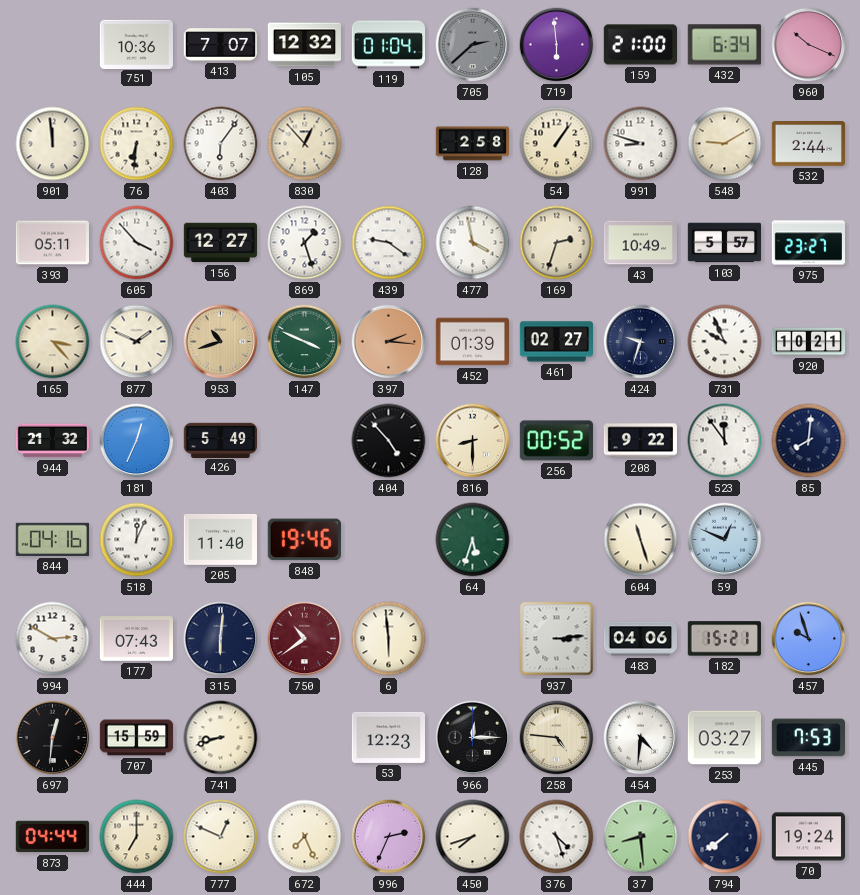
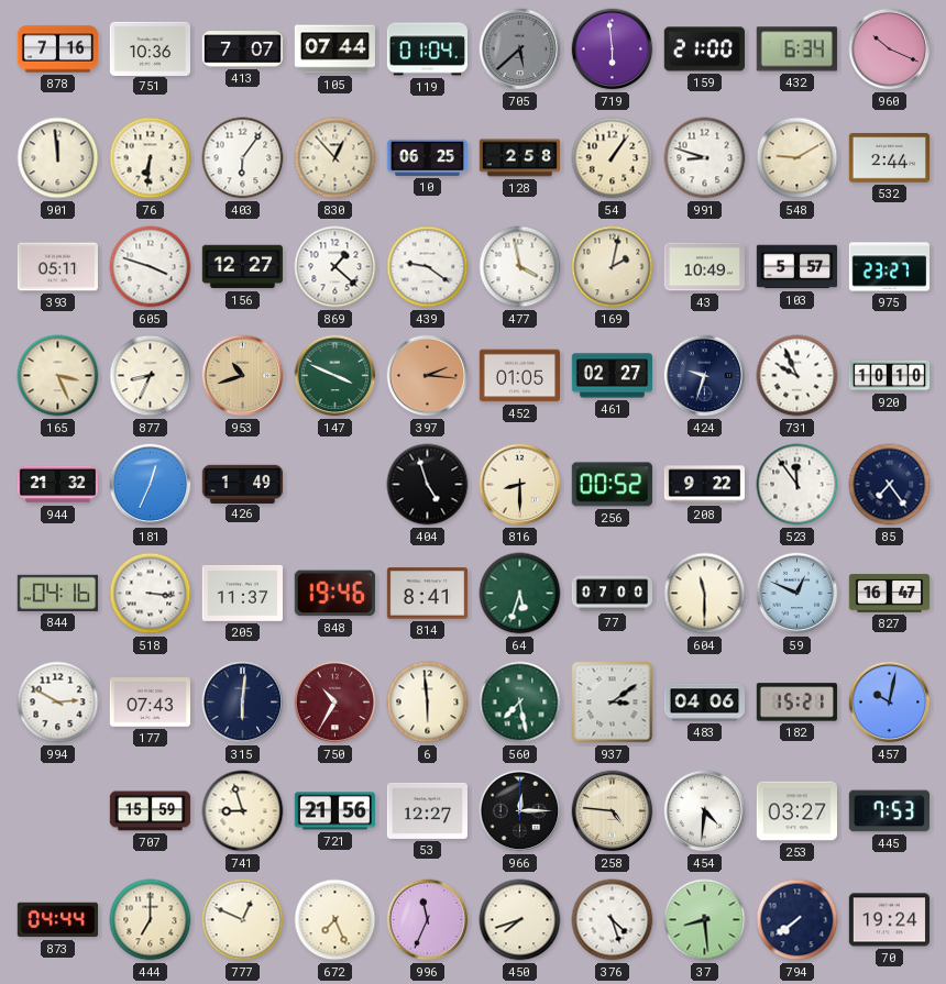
878: none -> 7:16 (57, 49)
105: 12:32 -> 07:44 (334, 49)
705: 2:38 -> 5:38 (520, 49)
10: none -> 06:25 (427, 157)
605: 3:53 -> 3:48 (151, 267)
869: 1:27 -> 1:22 (335, 267)
169: 2:33 -> 2:02 (613, 267)
165: 3:23 -> 3:26 (58, 376)
877: 1:49 -> 8:34 (151, 376)
452: 01:39 -> 01:05 (519, 376)
920: 10:21 -> 10:10 (890, 376)
426: 5:49 -> 1:49 (242, 484)
404: 4:53 -> 4:57 (428, 485)
85: 8:01 -> 7:24 (890, 485)
518: 12:04 -> 3:16 (151, 594)
205: 11:40 -> 11:37 (242, 593)
814: none -> 8:41 (427, 594)
77: none -> 07:00 (612, 594)
604: 11:27 -> 11:30 (705, 594)
827: none -> 16:47 (890, 594)
750: 10:39 -> 10:35 (335, 703)
560: none -> 7:28 (520, 703)
937: 3:14 -> 3:09 (613, 703)
457: 9:57 -> 10:02 (890, 703)
697: 12:31 -> none (53, 738)
741: 8:42 -> 8:57 (243, 811)
721: none -> 21:56 (334, 811)
53: 12:23 -> 12:27 (427, 810)
996: 2:34 -> 11:34 (428, 920)
